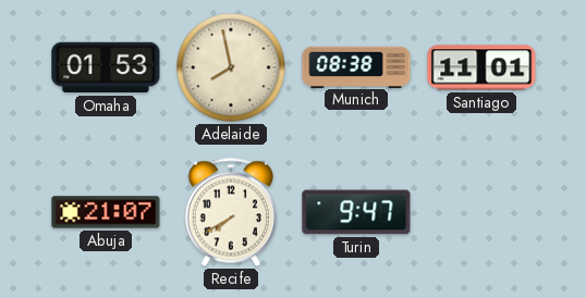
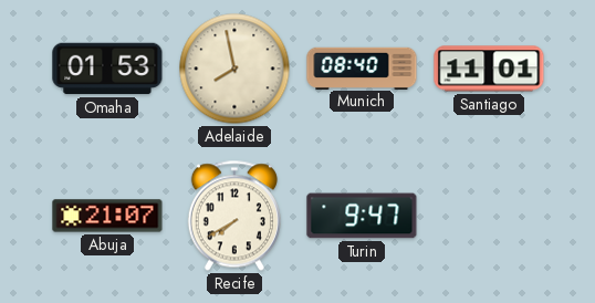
Munich: 08:38 -> 08:40 (362, 67)
